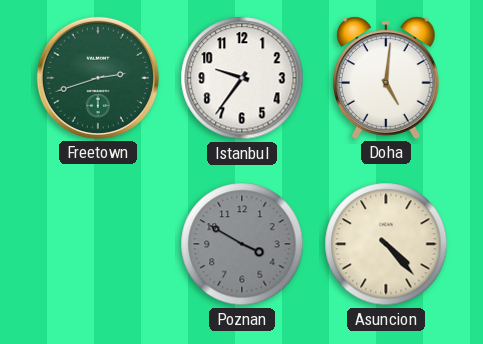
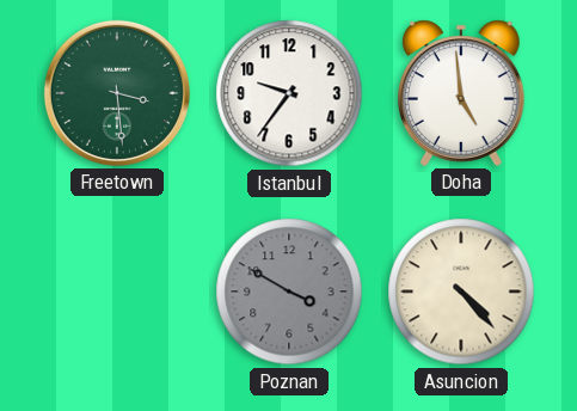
Freetown: 2:42 -> 3:29 (117, 93)
Doha: 5:01 -> 4:59 (462, 93)
